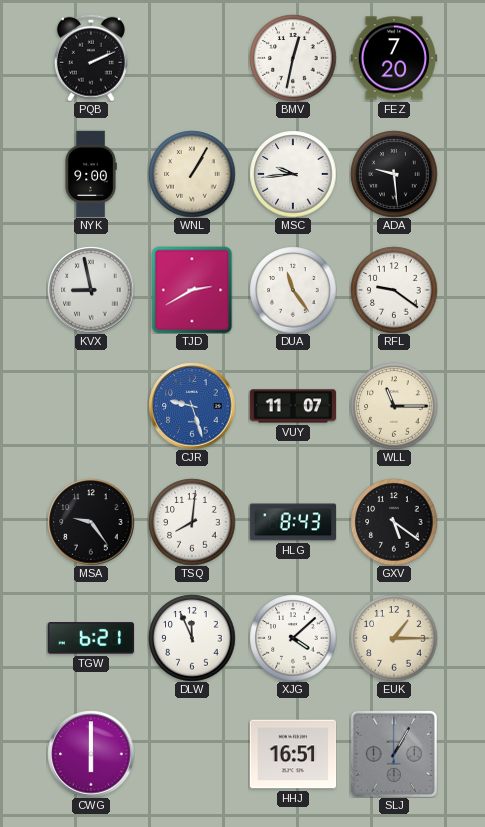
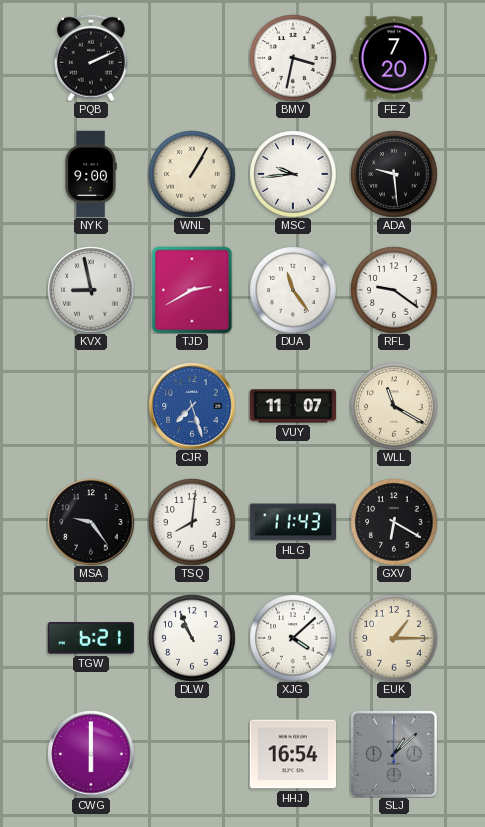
BMV: 12:32 -> 3:32 (293, 58)
CJR: 9:27 -> 7:27 (192, 406)
WLL: 11:15 -> 11:20 (394, 406)
HLG: 8:43 -> 11:43 (293, 522)
GXV: 5:21 -> 6:20 (394, 522)
DLW: 11:56 -> 10:56 (192, 638)
HHJ: 16:51 -> 16:54 (293, 754)
SLJ: 1:05 -> 1:08 (394, 754)
